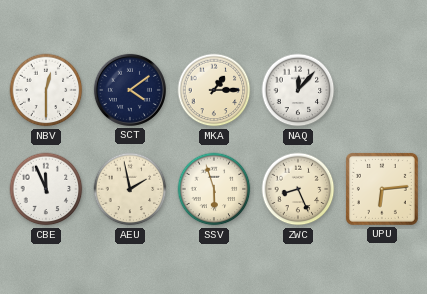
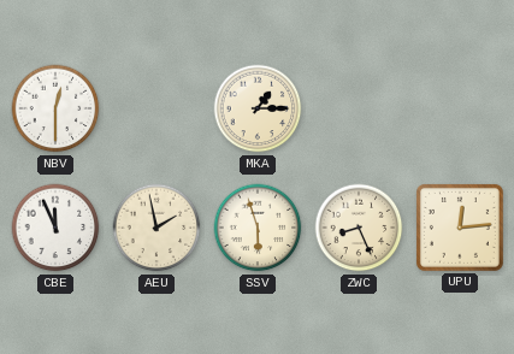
SCT: 4:09 -> none (130, 90)
NAQ: 12:07 -> none (298, 90)
UPU: 6:14 -> 12:14 (460, 228)
